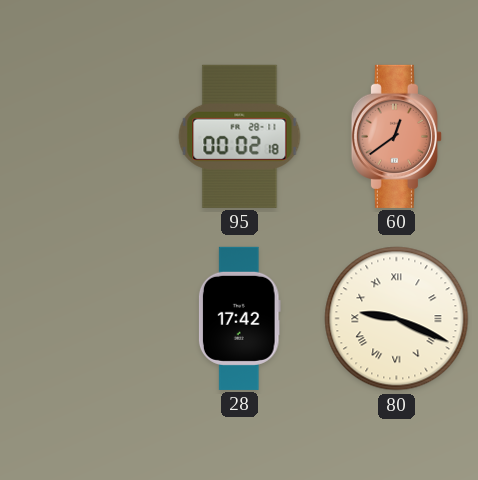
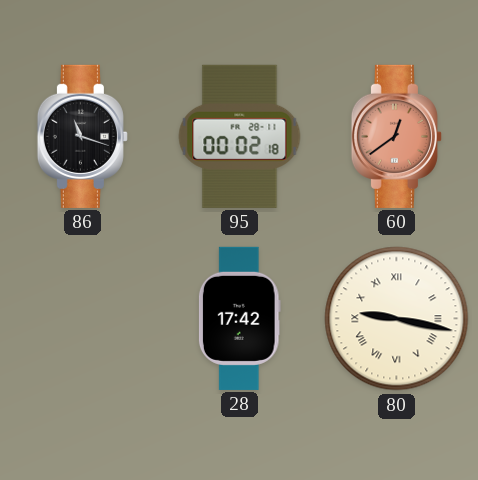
86: none -> 11:18 (82, 136)
80: 9:19 -> 9:17 (397, 319)
